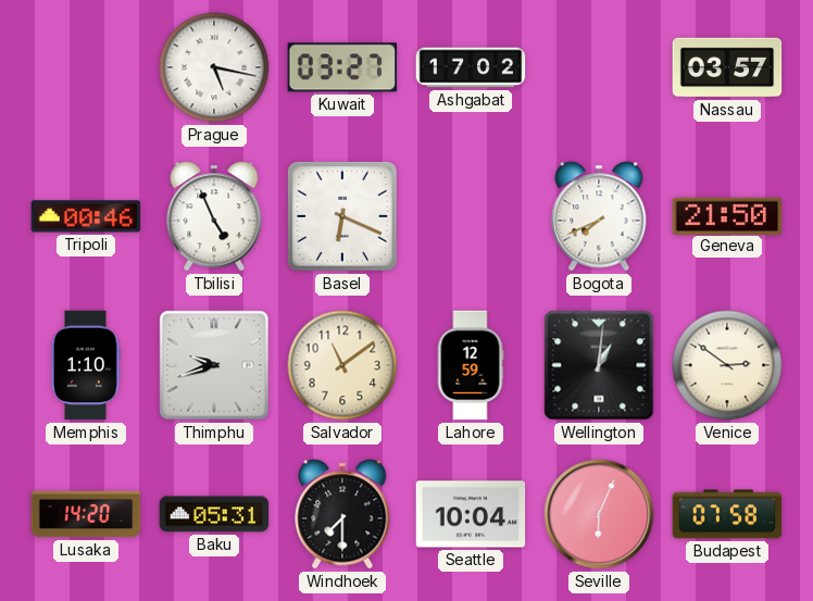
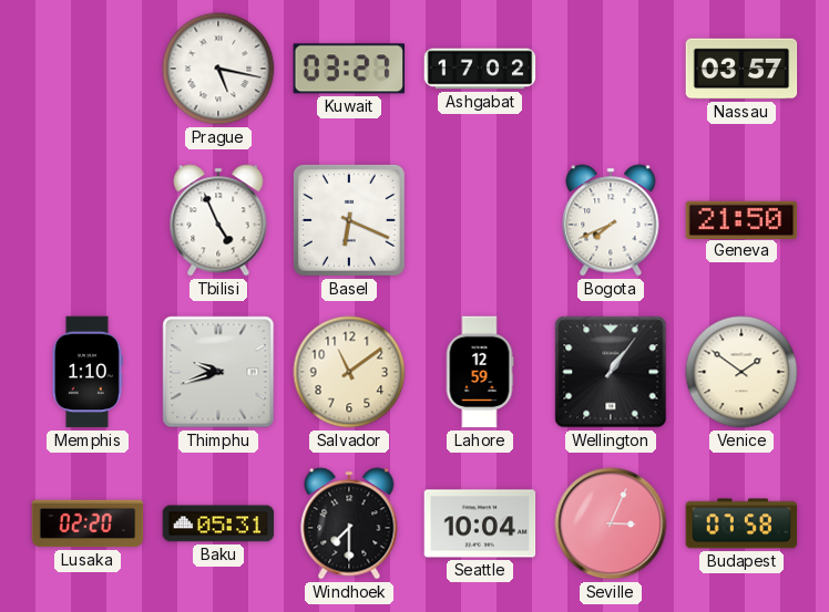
Tripoli: 00:46 -> none (86, 216)
Wellington: 1:01 -> 1:06 (611, 372)
Venice: 2:51 -> 1:51 (741, 372)
Lusaka: 14:20 -> 02:20 (88, 523)
Seville: 6:04 -> 3:04 (611, 523)
